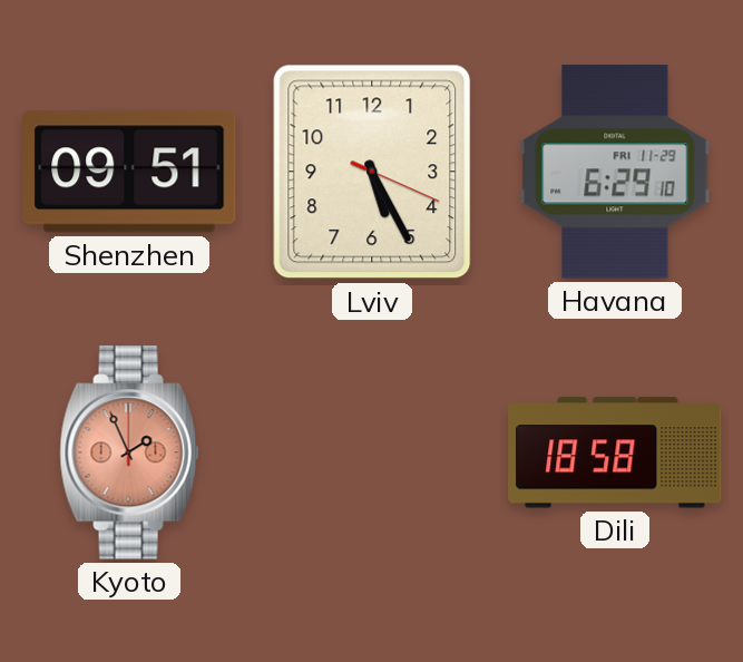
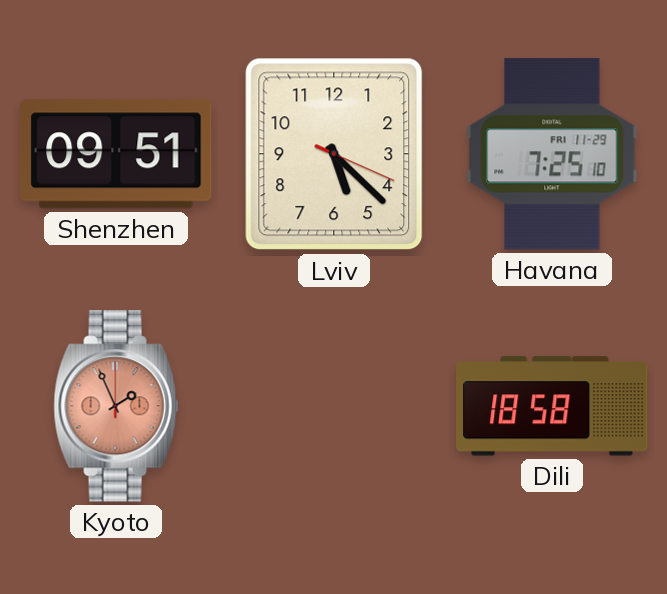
Lviv: 5:25 -> 5:22 (334, 154)
Havana: 6:29 -> 7:25 (552, 154)
